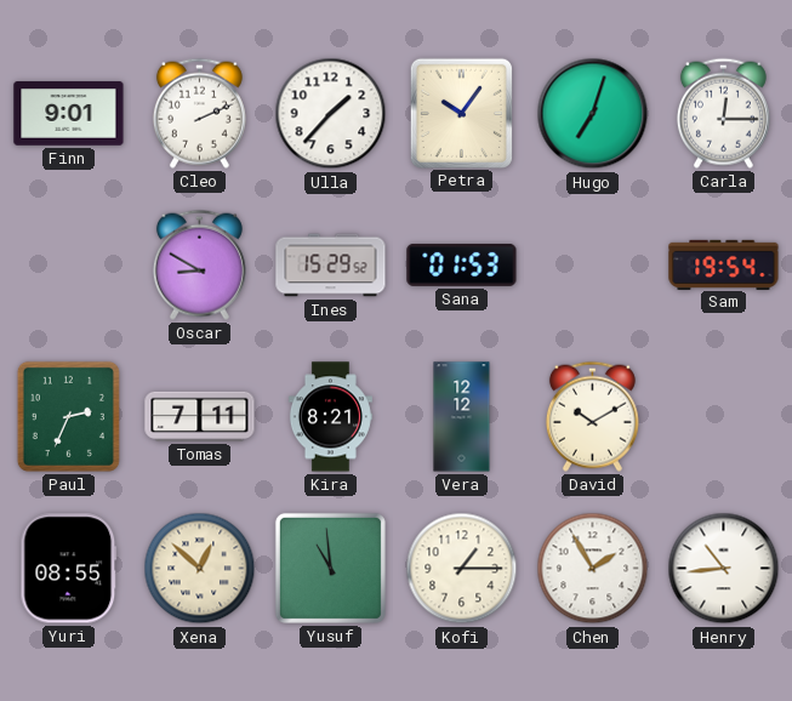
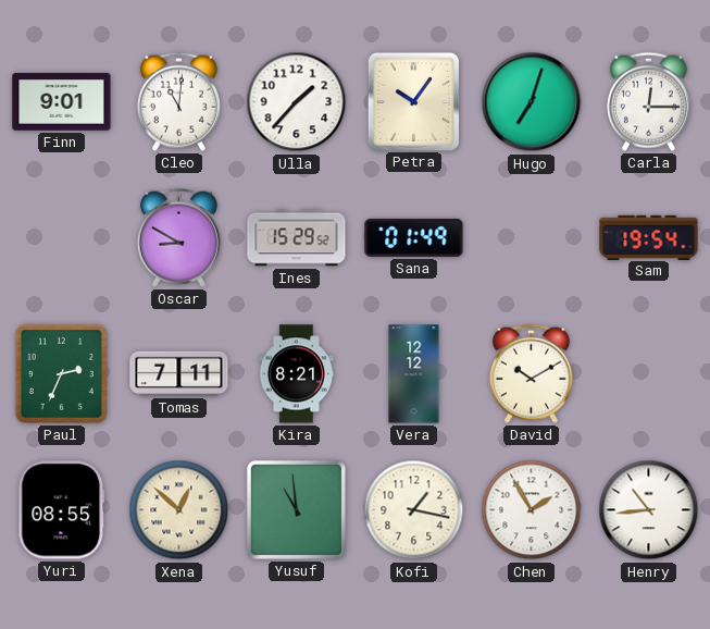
Cleo: 2:11 -> 11:01 (178, 101)
Sana: 01:53 -> 01:49 (414, 237)
Kofi: 1:15 -> 1:17 (414, 510)
